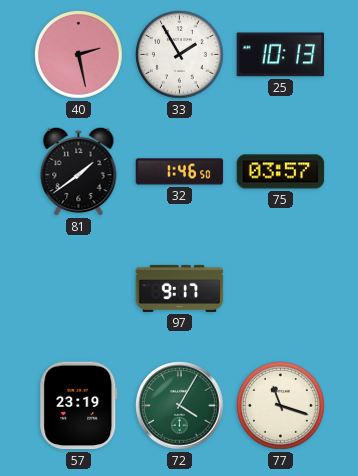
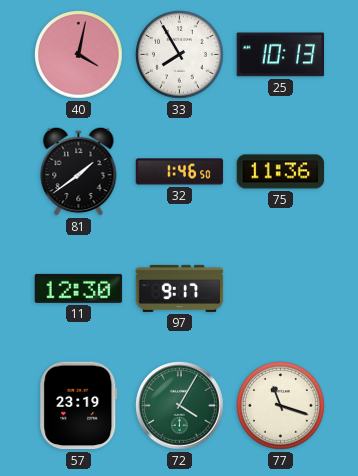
40: 2:28 -> 4:02 (79, 55)
33: 1:55 -> 7:55 (180, 55)
75: 03:57 -> 11:36 (281, 172)
11: none -> 12:30 (79, 288)
